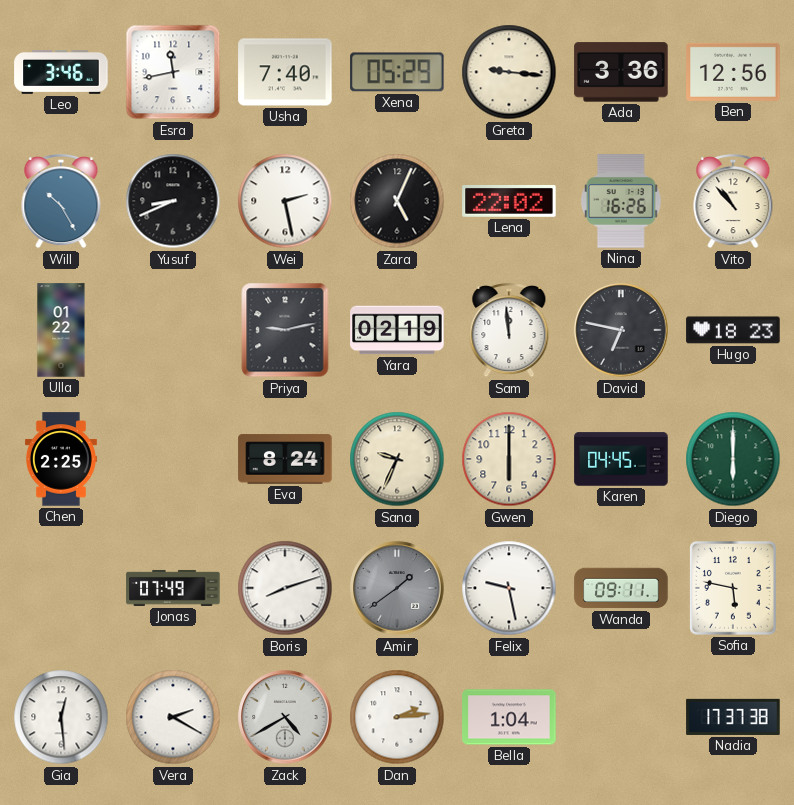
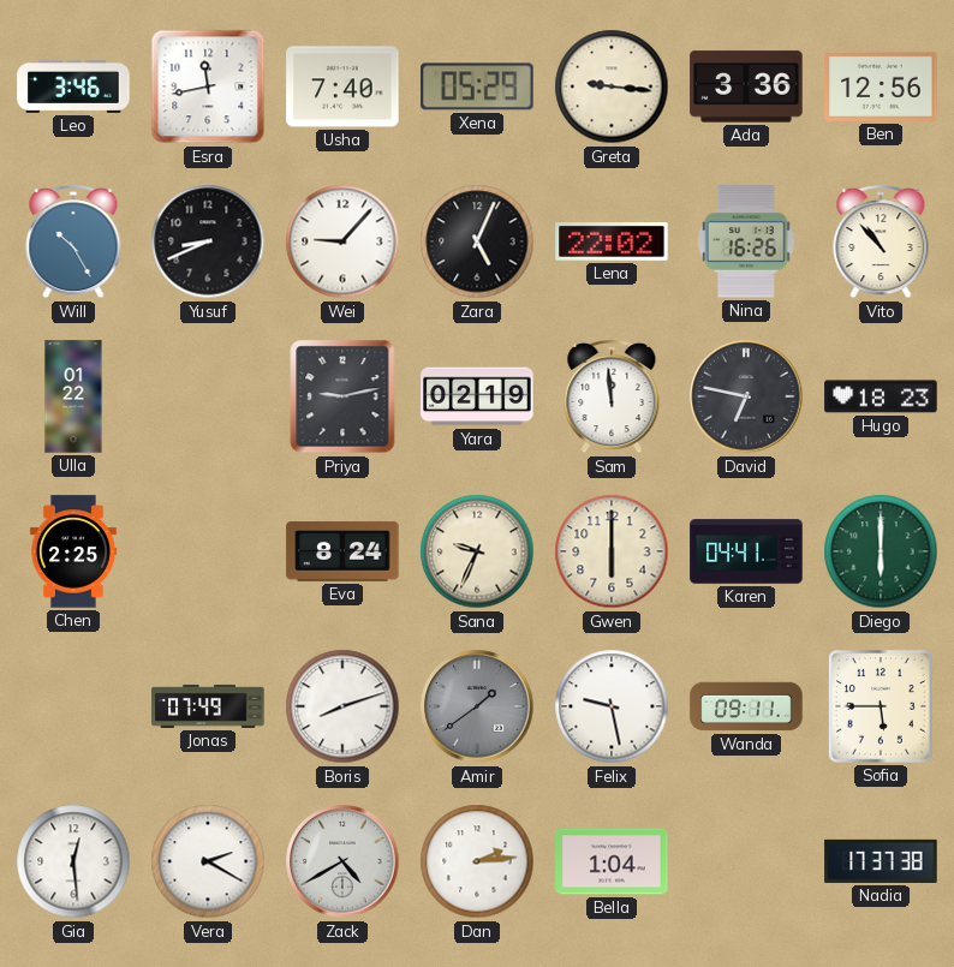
Wei: 2:28 -> 9:07 (342, 241)
Karen: 04:45 -> 04:41 (746, 551)
Sofia: 5:47 -> 5:45 (881, 708)
